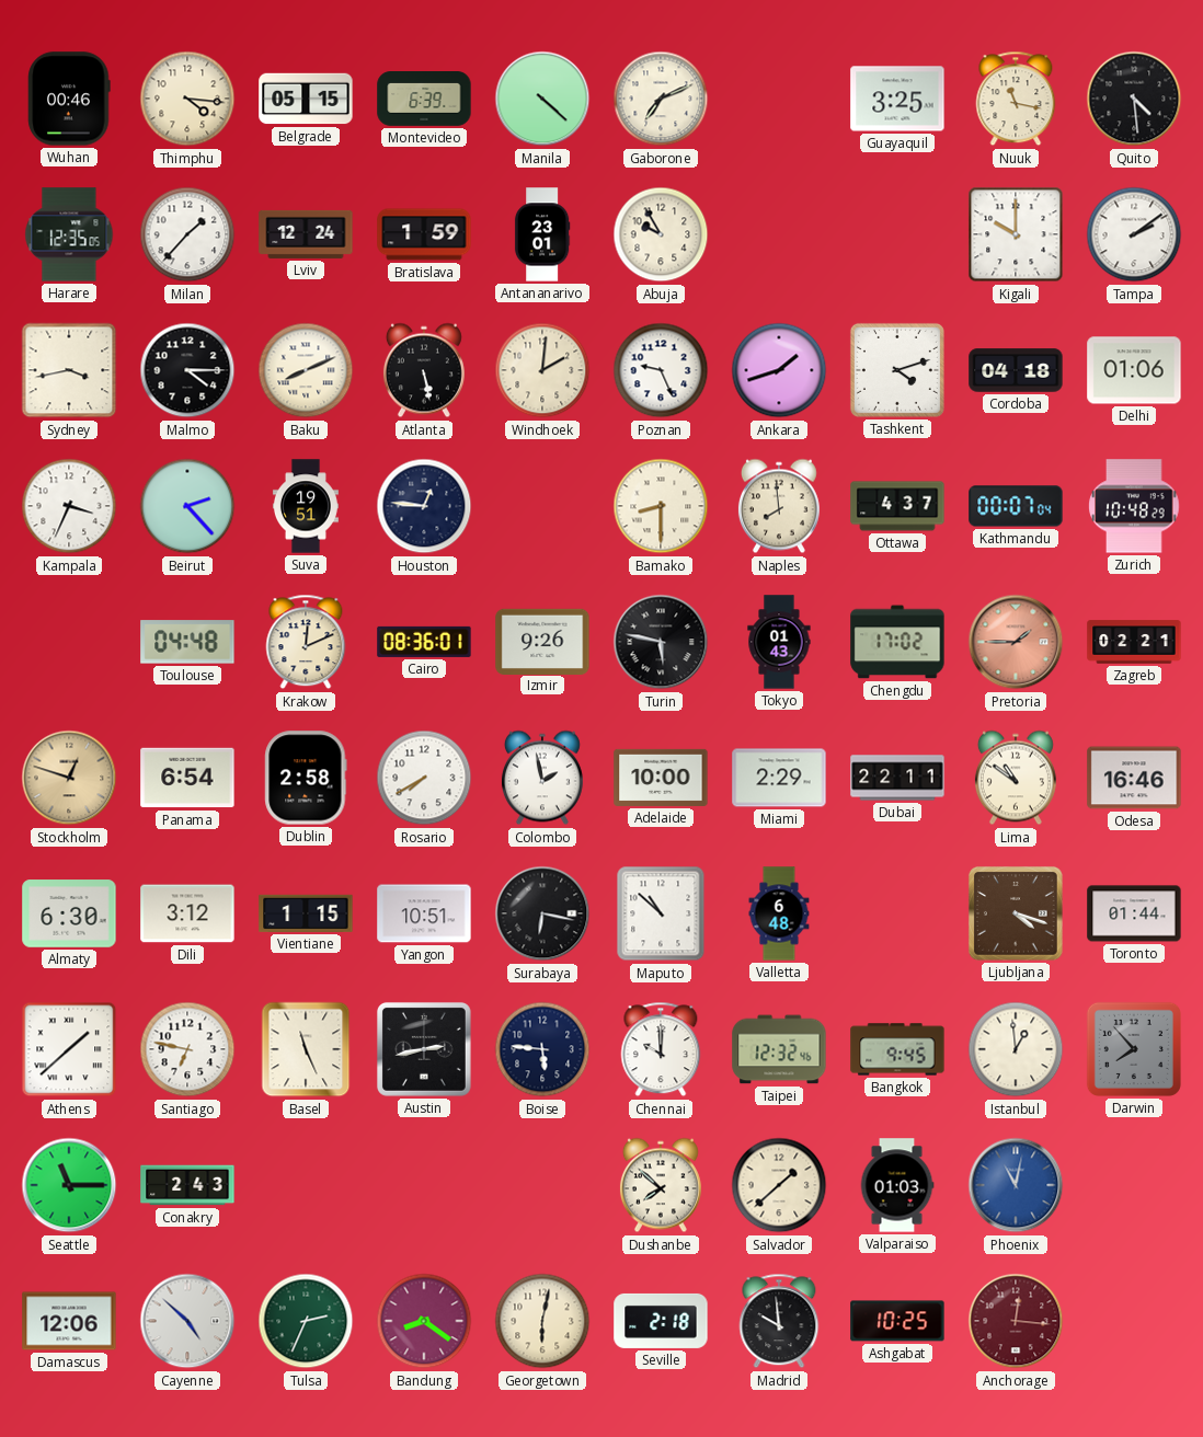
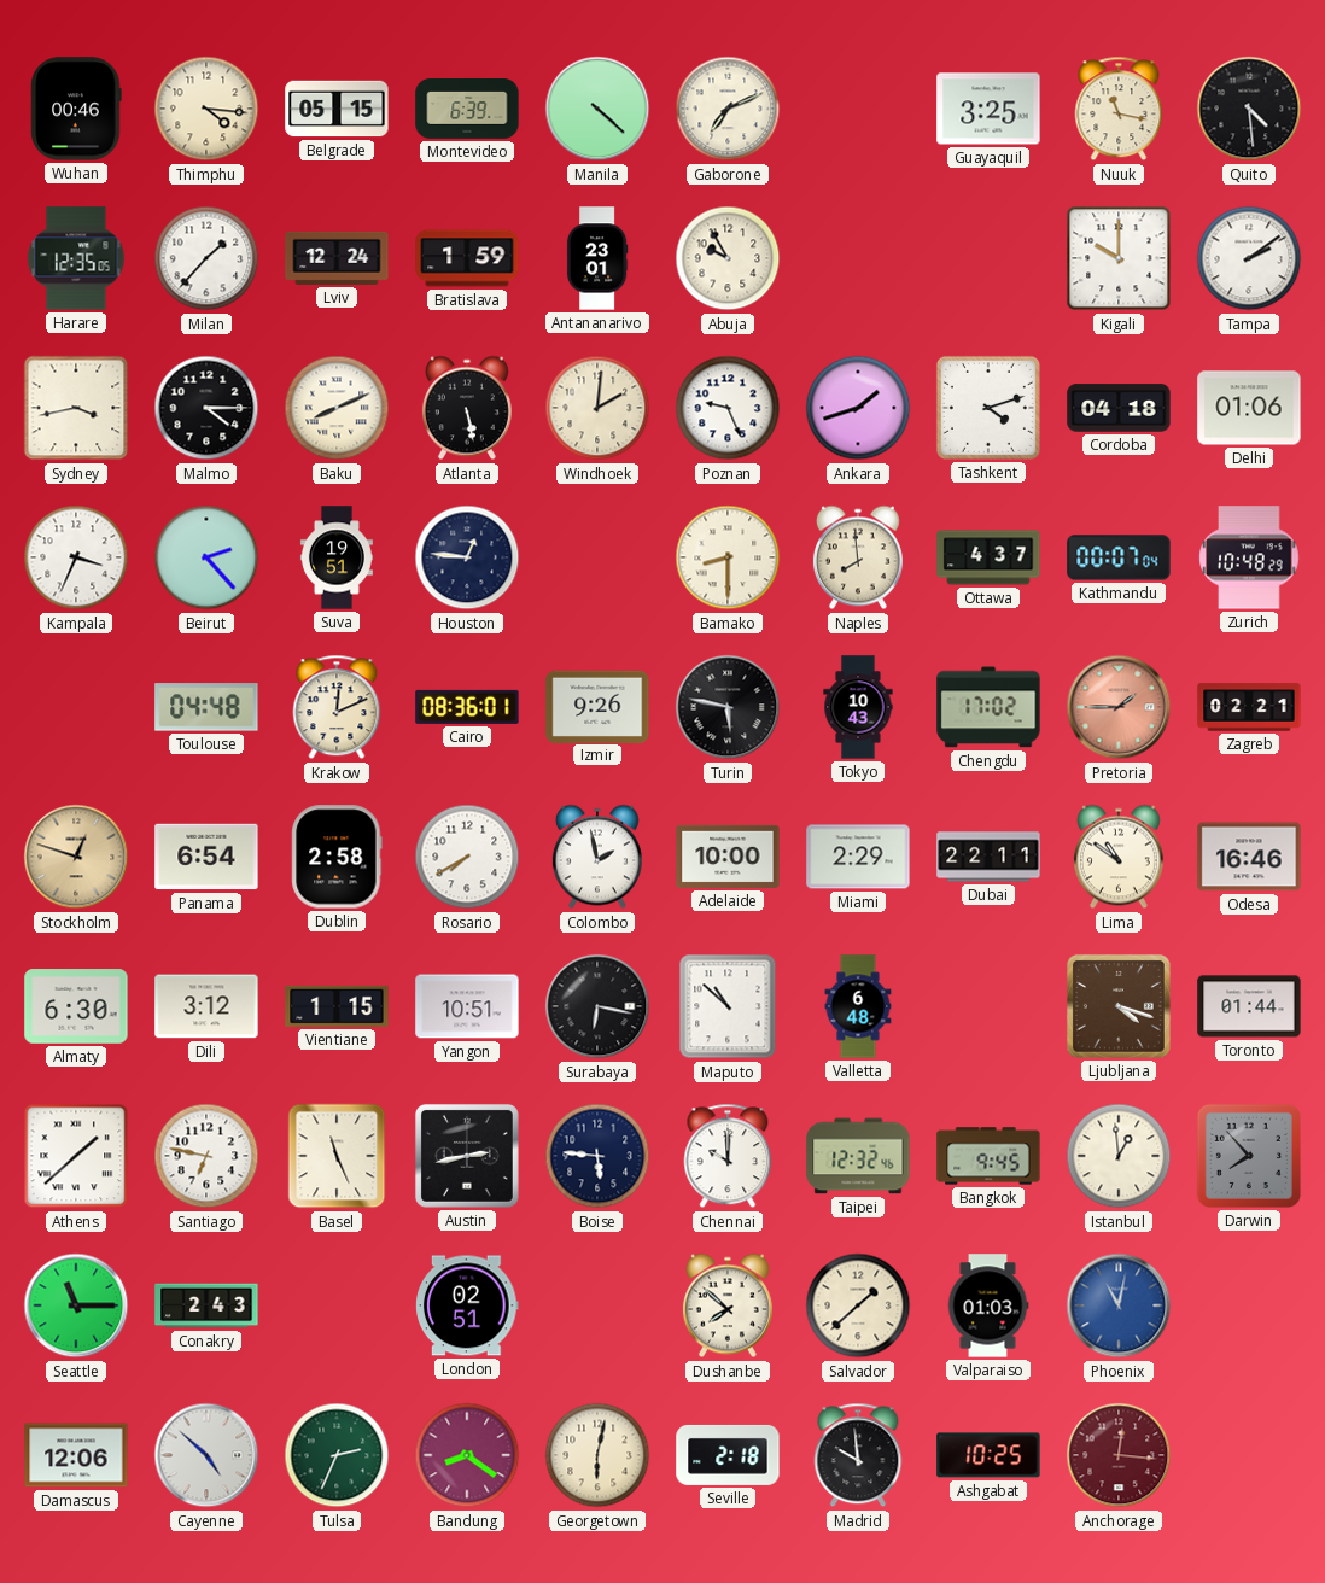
Tokyo: 01:43 -> 10:43 (858, 707)
London: none -> 02:51 (468, 1305)
